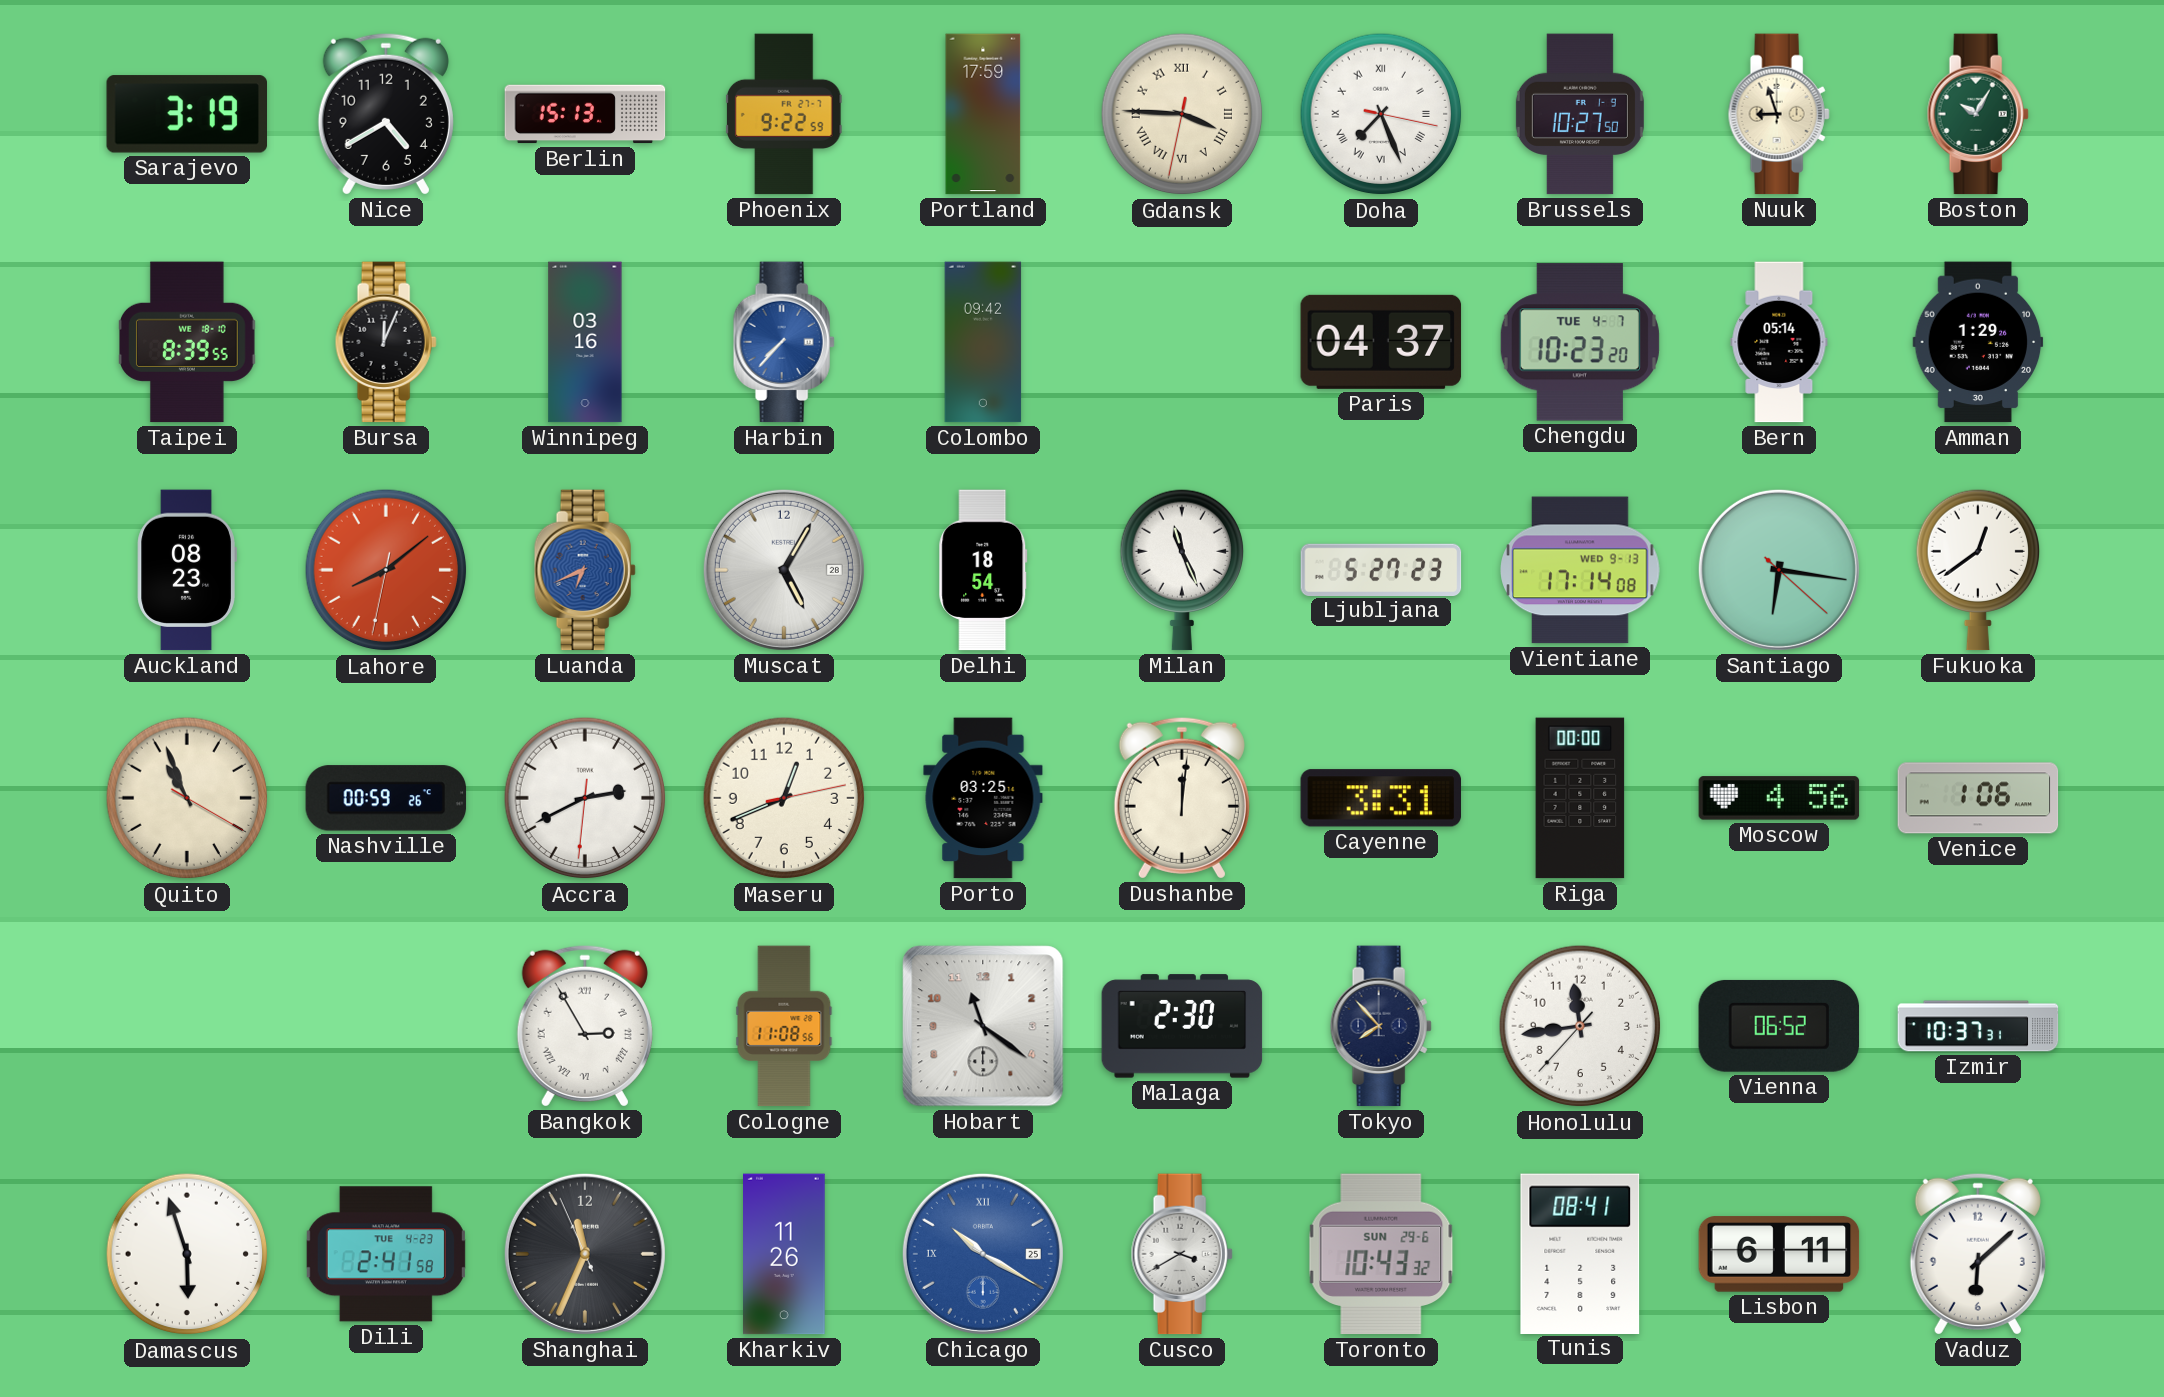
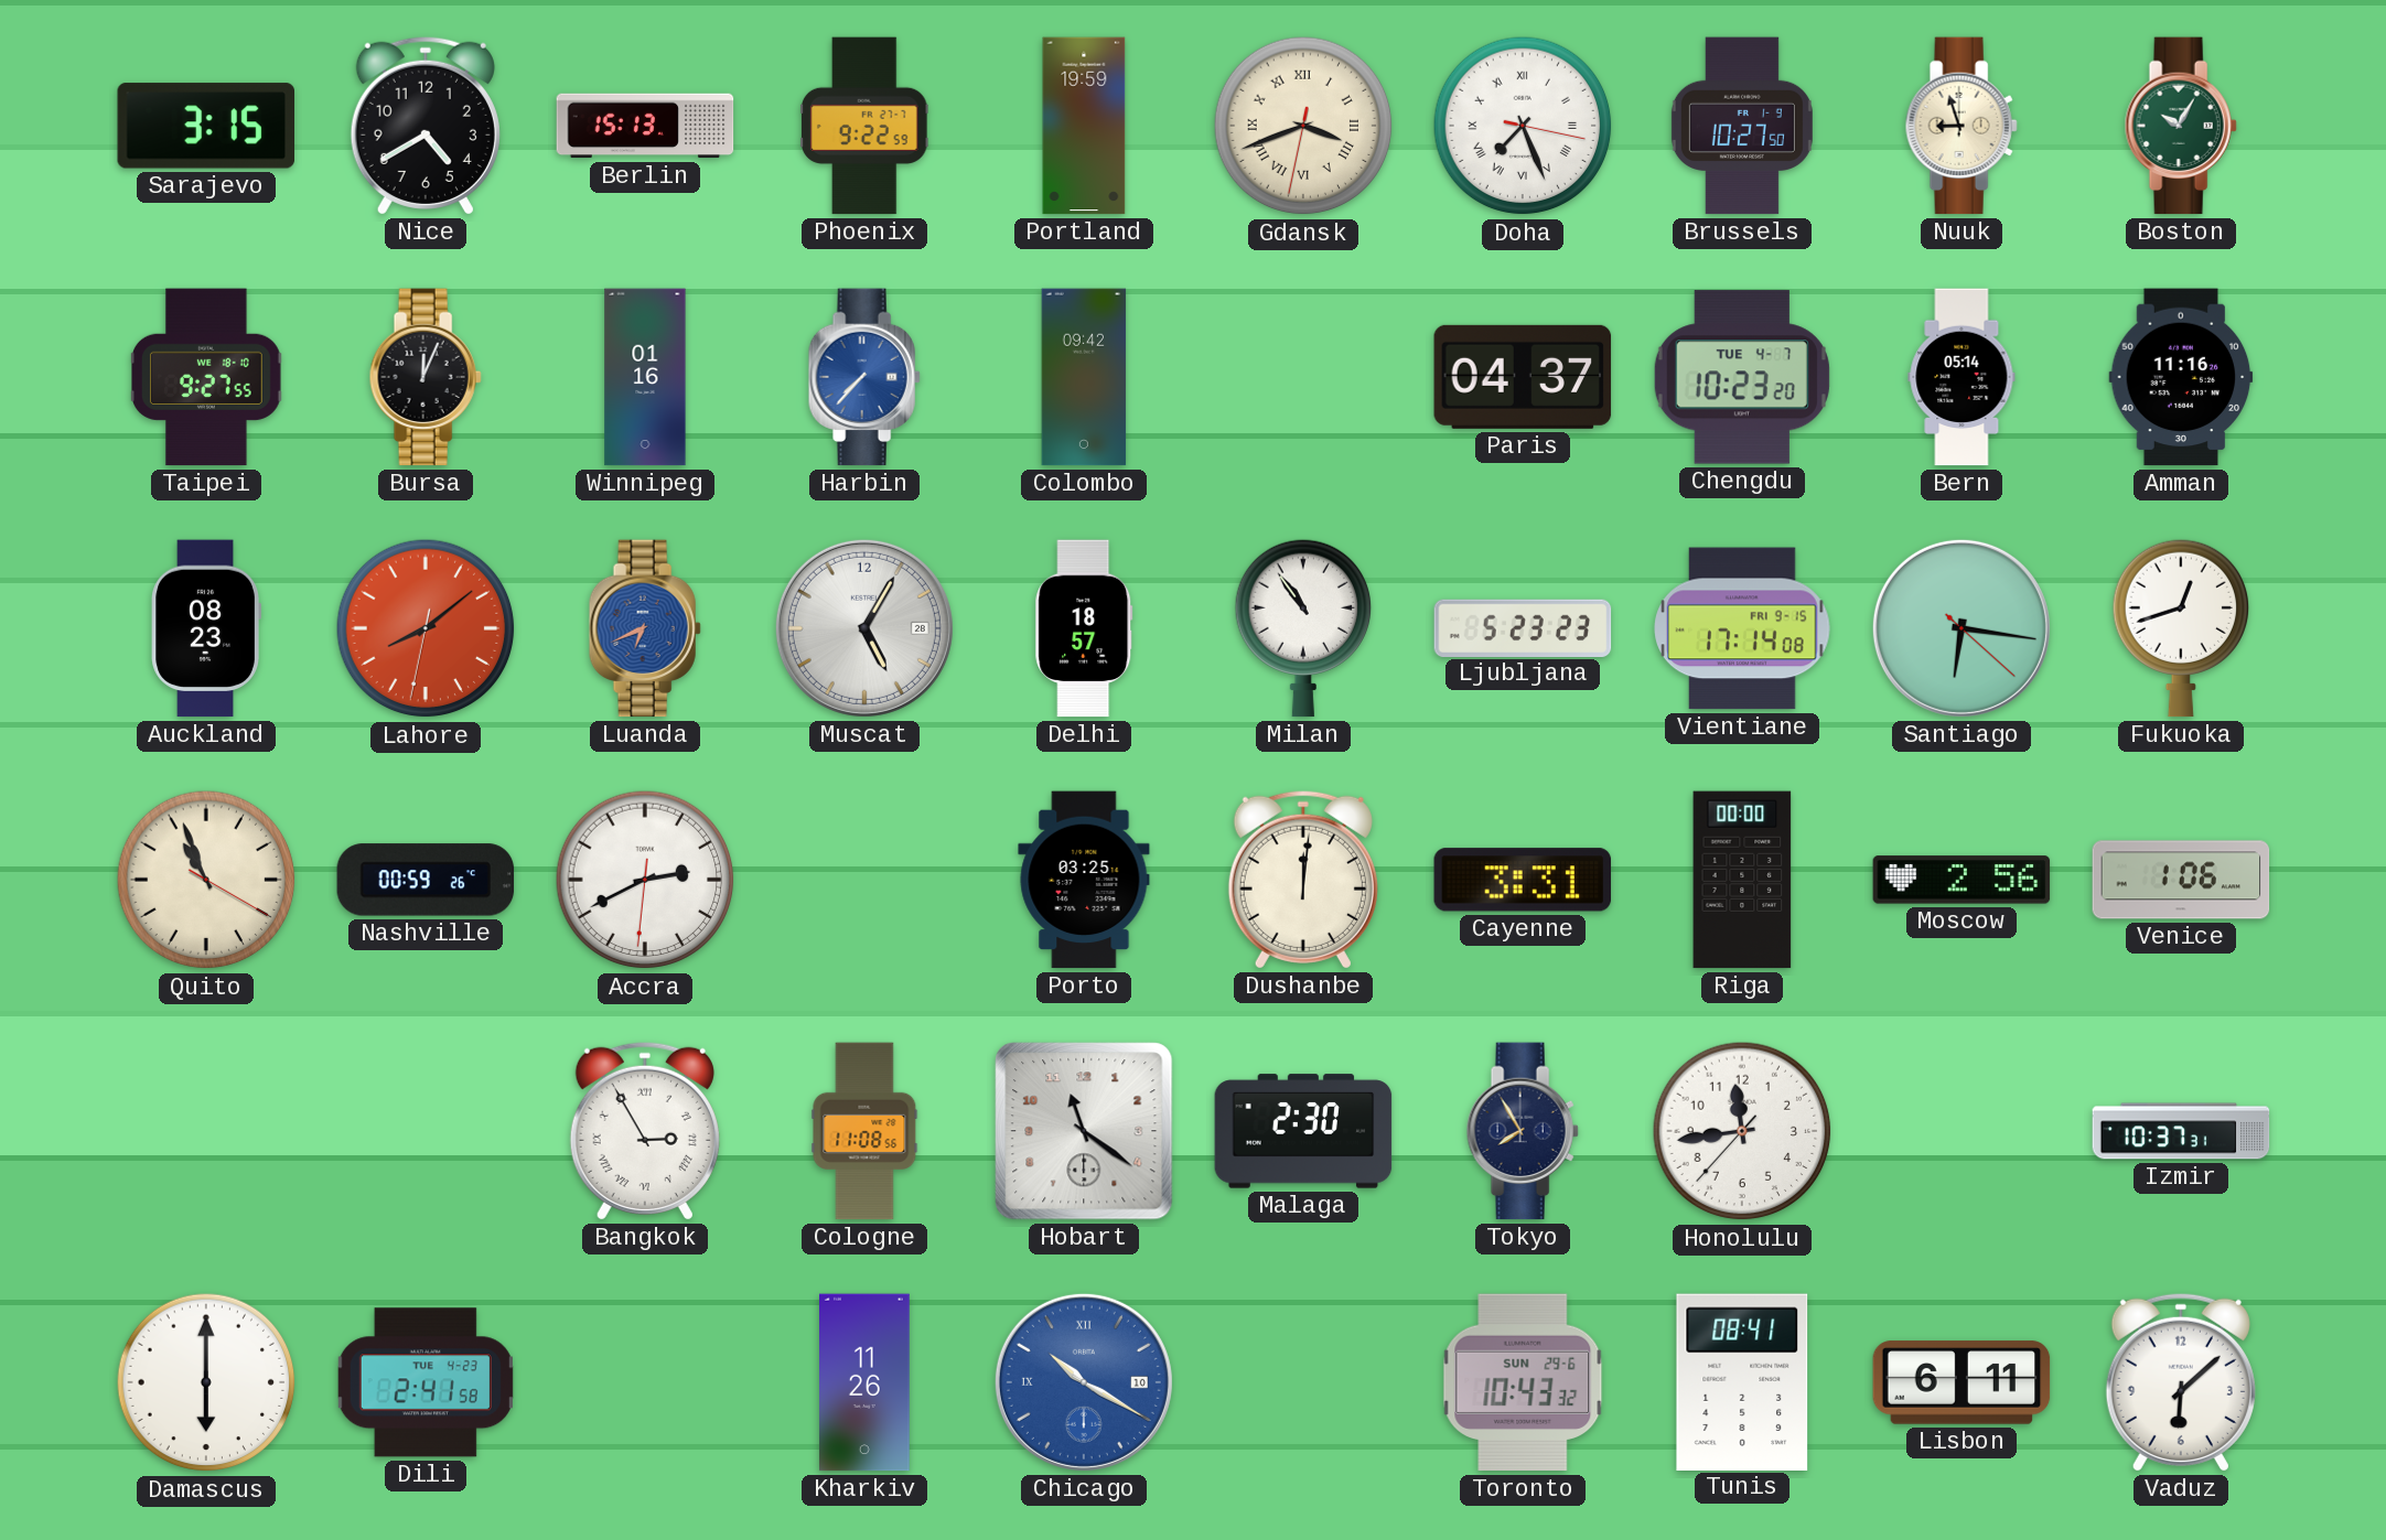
Sarajevo: 3:19 -> 3:15 (205, 126)
Portland: 17:59 -> 19:59 (1084, 126)
Gdansk: 3:45 -> 3:41 (1303, 126)
Taipei: 8:39 -> 9:27 (207, 377)
Winnipeg: 03:16 -> 01:16 (645, 377)
Amman: 1:29 -> 11:16 (2181, 377)
Delhi: 18:54 -> 18:57 (1084, 628)
Milan: 11:26 -> 10:54 (1302, 628)
Ljubljana: 5:27 -> 5:23 (1523, 627)
Vientiane date: WED 9-13 -> FRI 9-15 (1742, 628)
Fukuoka: 12:39 -> 12:42 (2180, 628)
Maseru: 12:41 -> none (784, 798)
Moscow: 4:56 -> 2:56 (1962, 880)
Tokyo: 7:53 -> 7:55 (1523, 1131)
Vienna: 06:52 -> none (1779, 1026)
Damascus: 5:57 -> 6:00 (206, 1382)
Shanghai: 11:33 -> none (585, 1254)
Chicago date: 25 -> 10 (1084, 1382)
Cusco: 3:40 -> none (1182, 1254)
